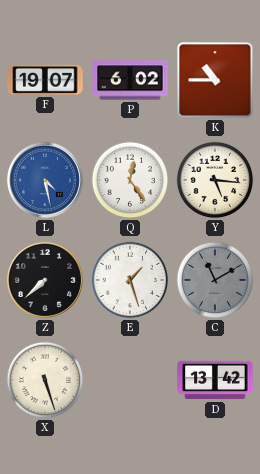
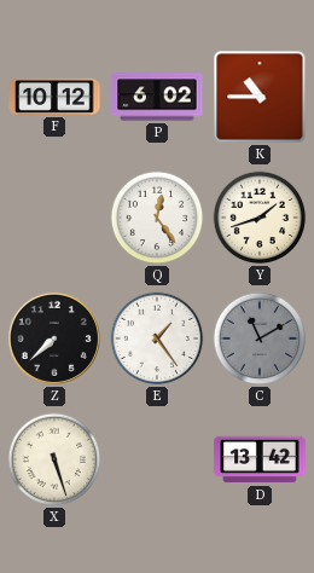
F: 19:07 -> 10:12 (54, 97)
L: 4:28 -> none (45, 180)
Y: 5:16 -> 1:42 (260, 218)
E: 1:27 -> 1:24 (157, 338)
